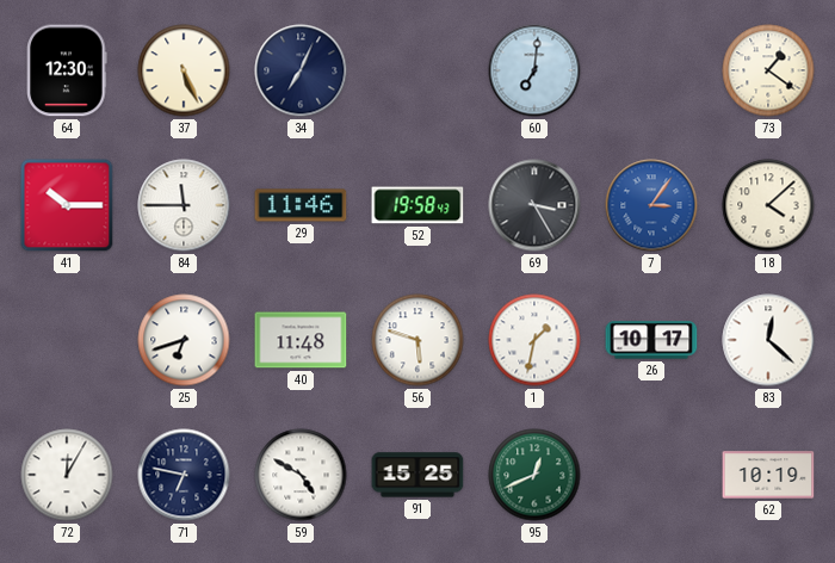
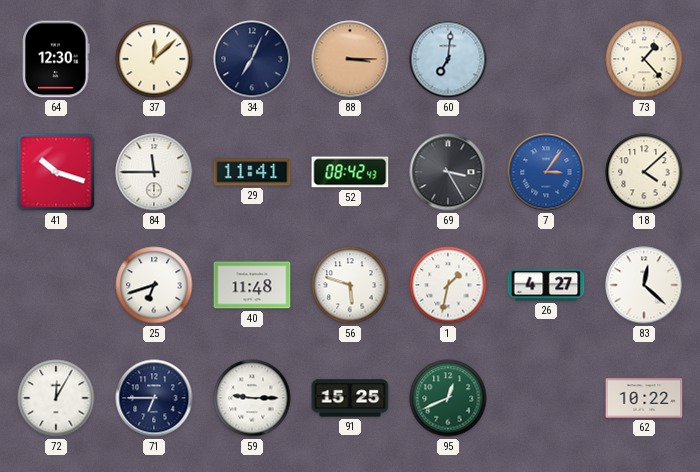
37: 5:26 -> 12:08 (154, 59)
88: none -> 3:15 (350, 59)
73: 1:21 -> 1:23 (644, 59)
41: 10:15 -> 10:18 (56, 172)
29: 11:46 -> 11:41 (252, 172)
52: 19:58 -> 08:42 (350, 172)
26: 10:17 -> 4:27 (546, 285)
71: 6:47 -> 6:45 (154, 398)
59: 4:50 -> 9:15 (252, 398)
62: 10:19 -> 10:22 (644, 398)
